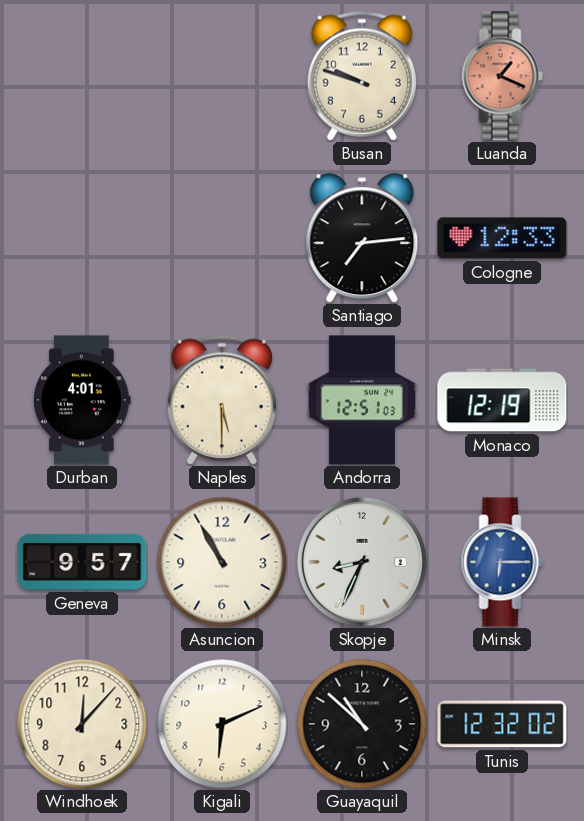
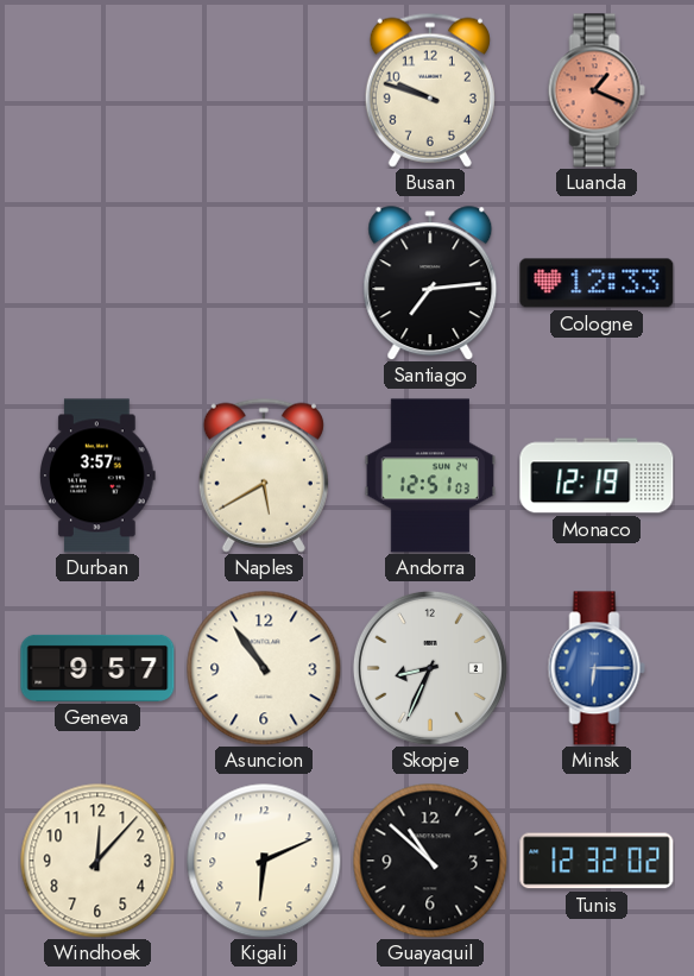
Durban: 4:01 -> 3:57 (99, 476)
Naples: 5:30 -> 5:40 (264, 476)
Asuncion: 10:55 -> 10:54 (264, 668)
